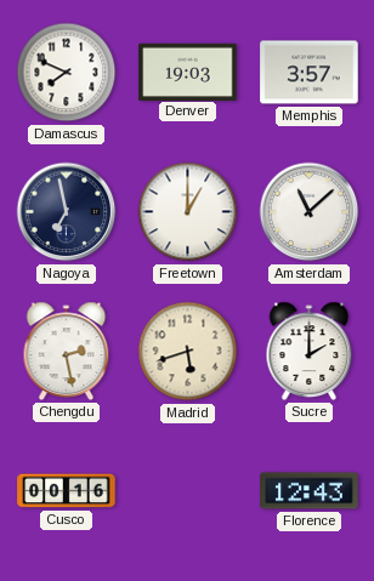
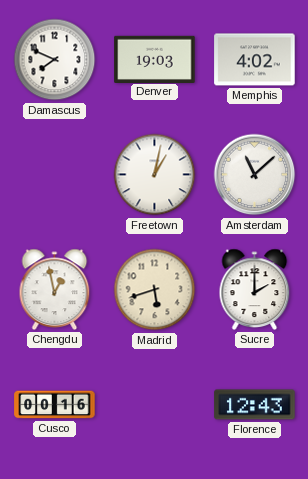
Memphis: 3:57 -> 4:02 (255, 60)
Nagoya: 6:58 -> none (67, 212)
Freetown: 1:00 -> 1:02 (155, 175)
Chengdu: 2:28 -> 12:58 (55, 289)
